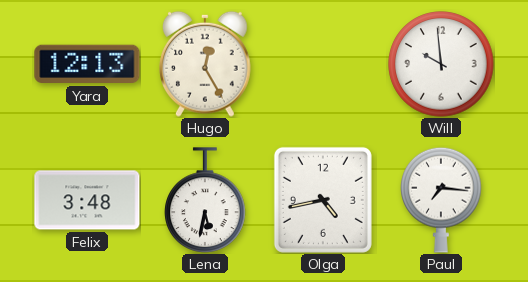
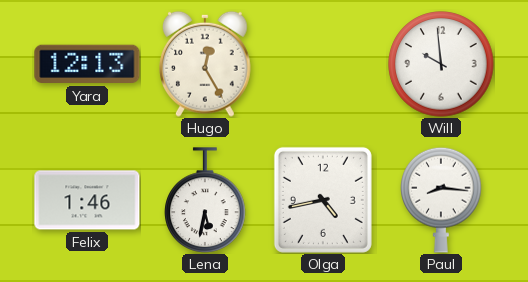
Felix: 3:48 -> 1:46 (87, 200)
Paul: 7:16 -> 8:16 (441, 200)
